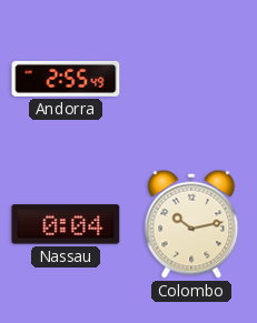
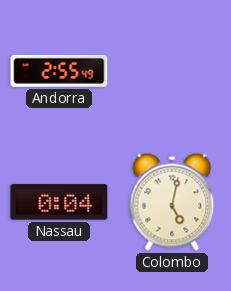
Colombo: 10:13 -> 5:02 (172, 202)
